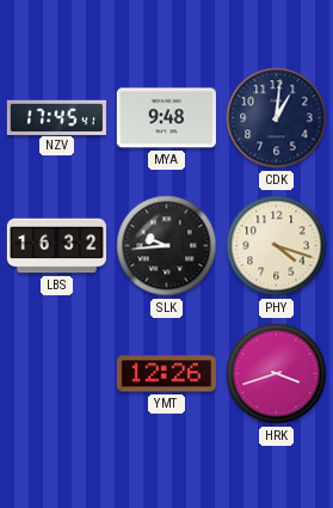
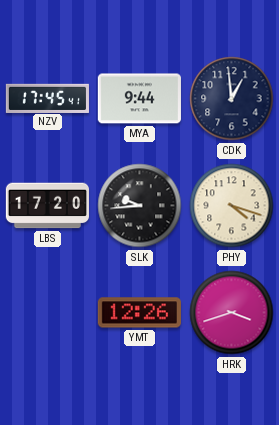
MYA: 9:48 -> 9:44 (139, 99)
CDK: 1:01 -> 12:59 (232, 99)
LBS: 16:32 -> 17:20 (47, 206)
